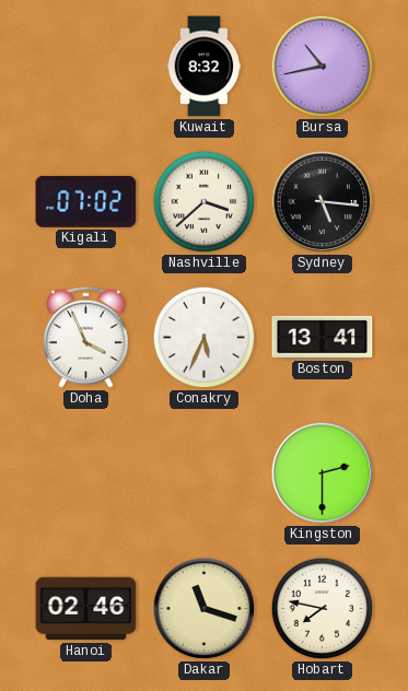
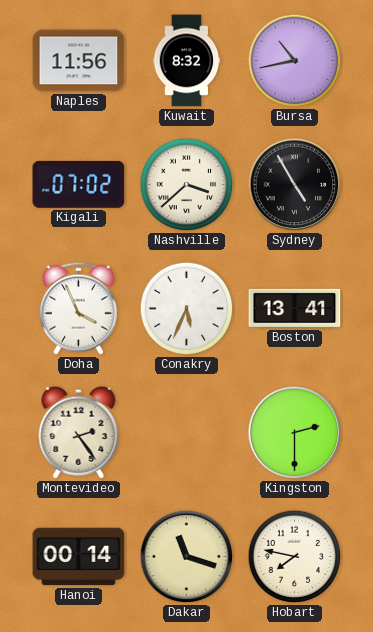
Naples: none -> 11:56 (79, 61)
Sydney: 5:16 -> 4:55 (295, 185)
Montevideo: none -> 2:24 (79, 432)
Hanoi: 02:46 -> 00:14 (79, 557)
